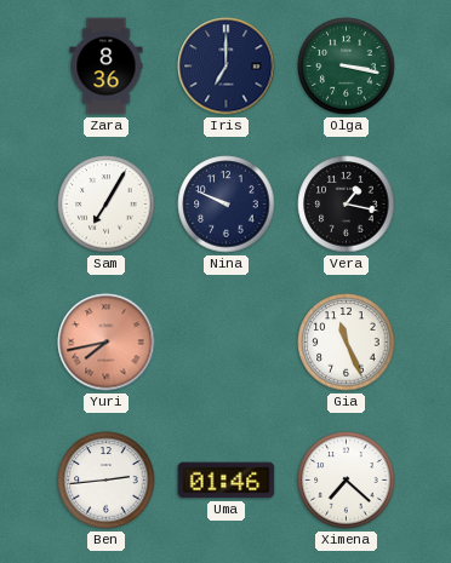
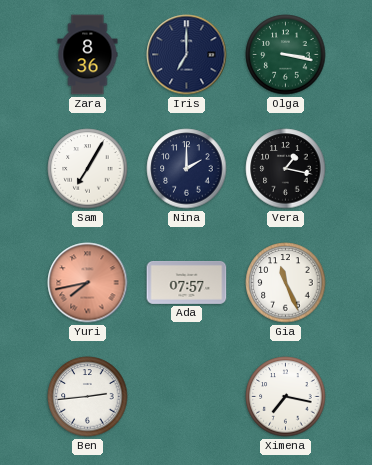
Nina: 9:49 -> 2:00 (187, 169)
Ada: none -> 07:57 (187, 282)
Uma: 01:46 -> none (227, 481)
Ximena: 7:22 -> 7:17 (286, 397)
